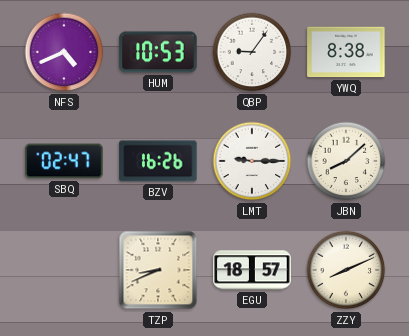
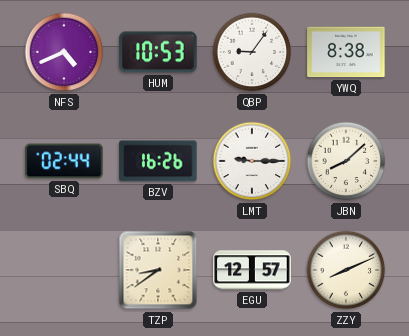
SBQ: 02:47 -> 02:44 (64, 161)
TZP: 8:41 -> 8:39 (158, 270)
EGU: 18:57 -> 12:57 (252, 270)
